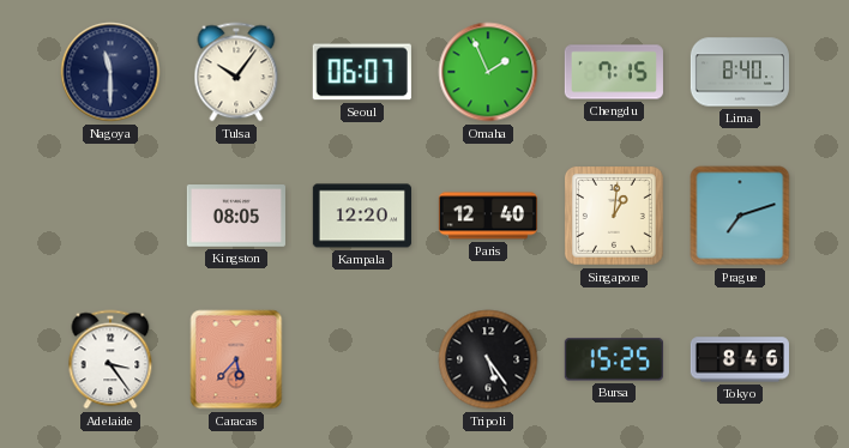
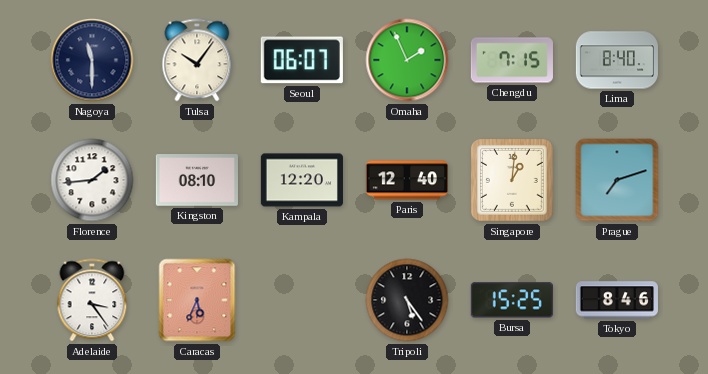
Florence: none -> 1:44 (92, 180)
Kingston: 08:05 -> 08:10 (197, 180)
Caracas: 5:37 -> 5:34 (197, 300)
